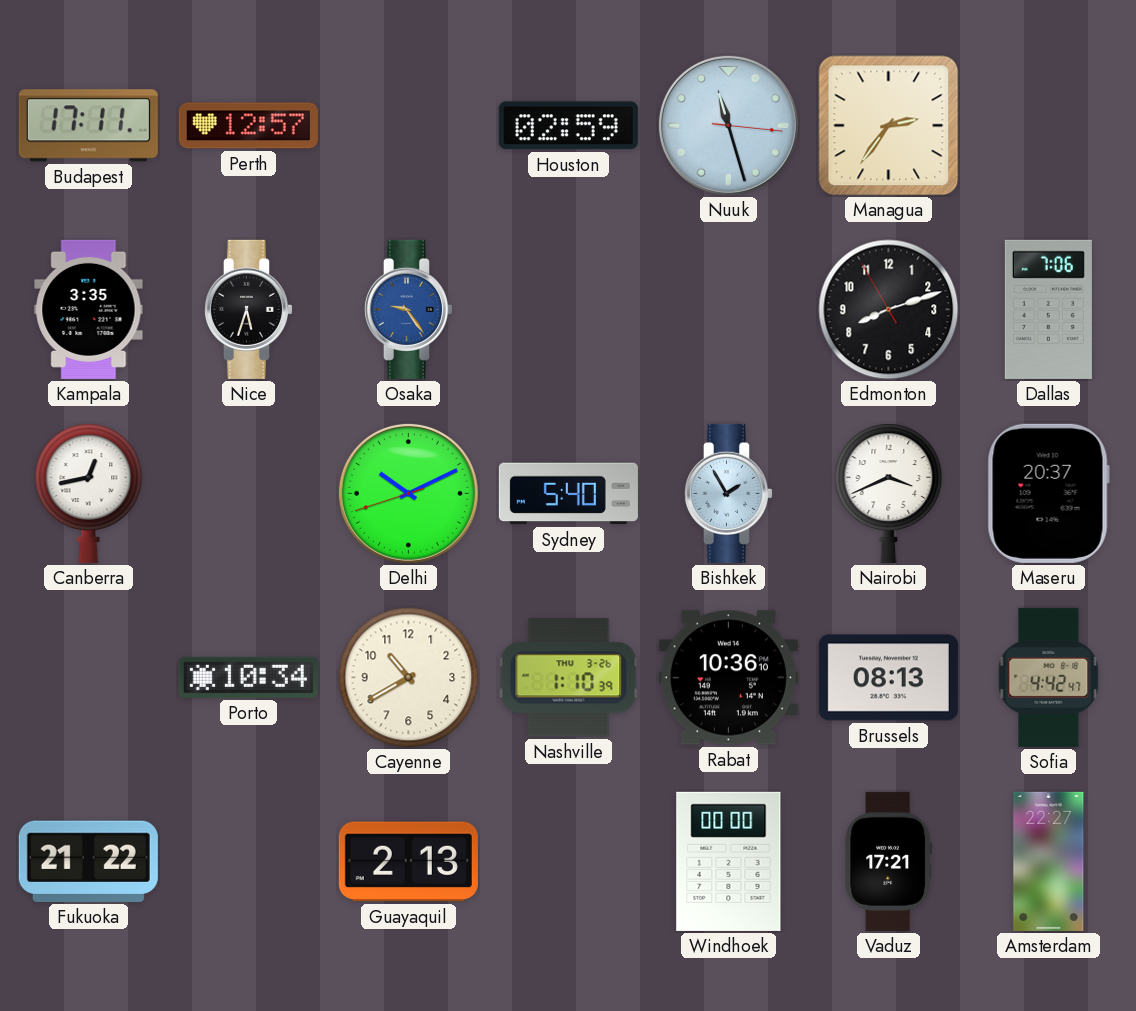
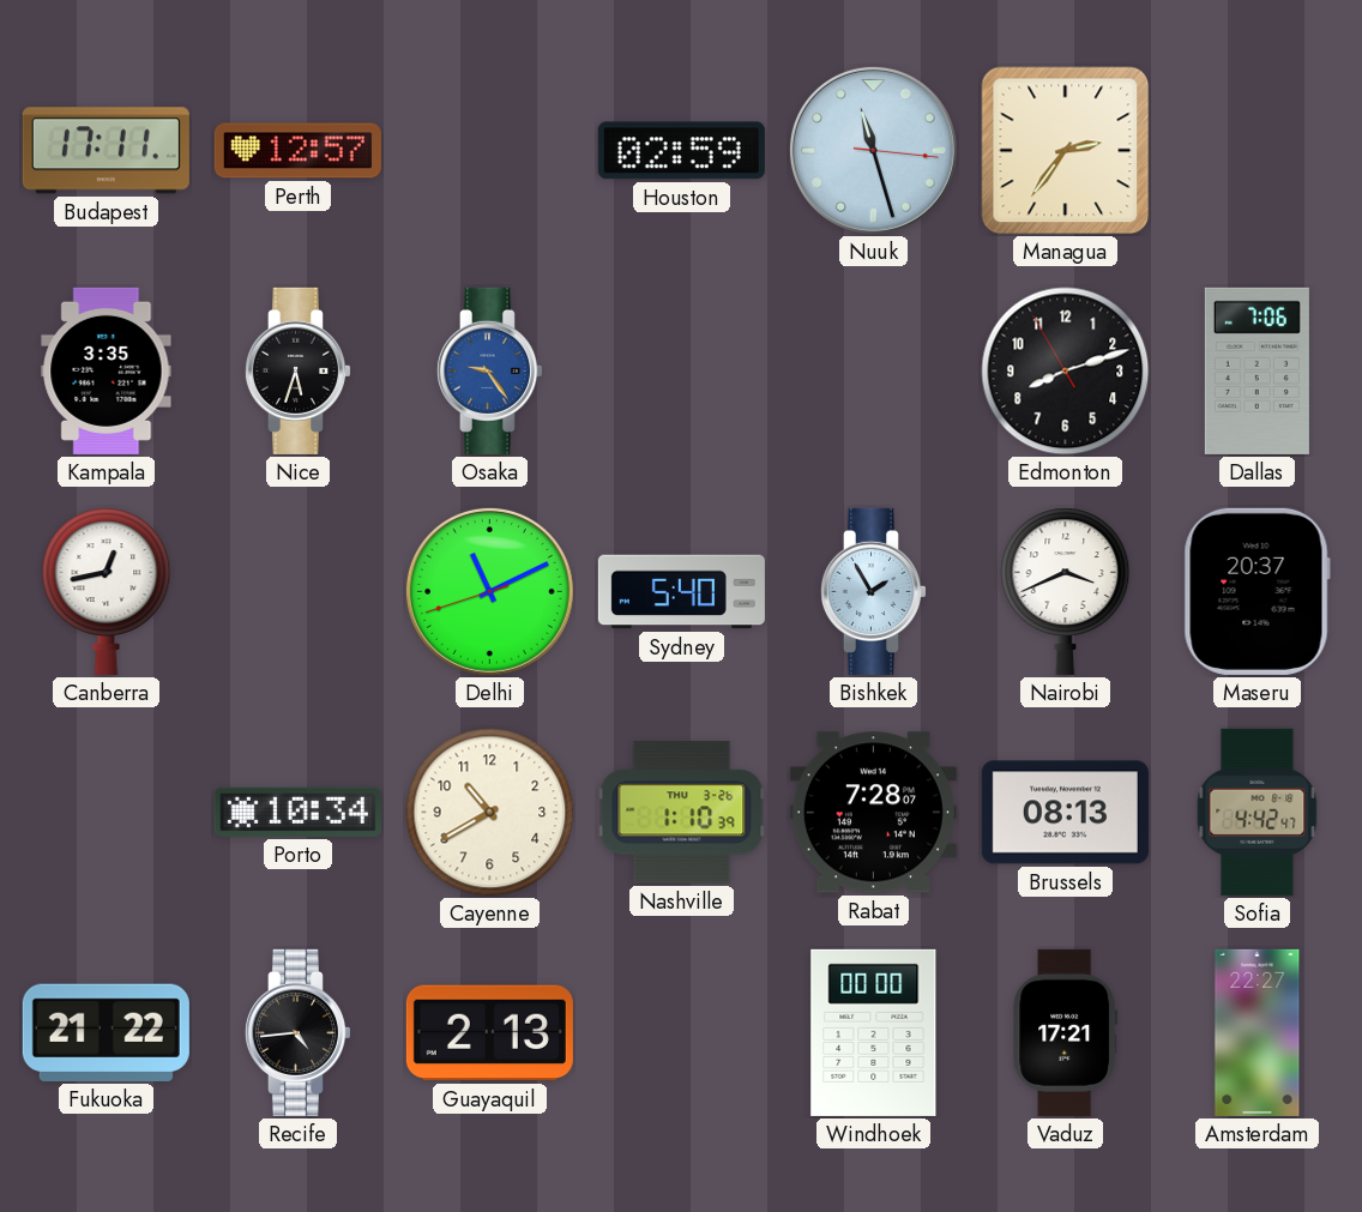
Delhi: 10:10 -> 11:10 (489, 591)
Rabat: 10:36 -> 7:28 (873, 813)
Recife: none -> 4:44 (297, 1032)
